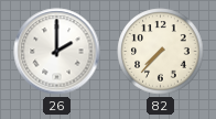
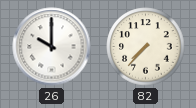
26: 2:00 -> 10:00 (52, 47)
